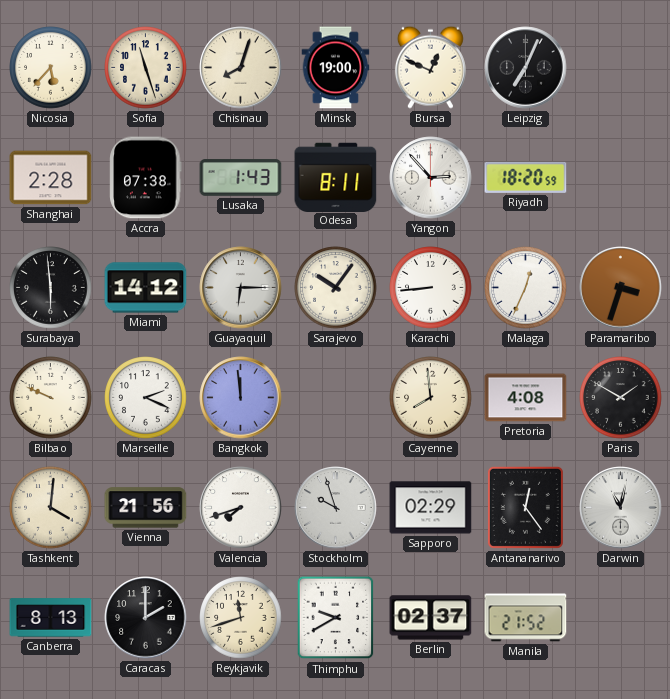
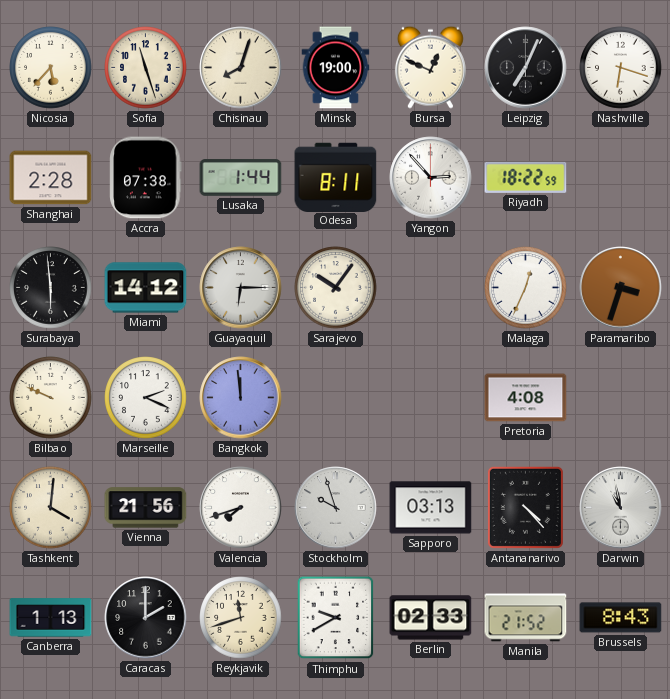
Nashville: none -> 6:18 (621, 68)
Lusaka: 1:43 -> 1:44 (241, 178)
Riyadh: 18:20 -> 18:22 (526, 177)
Karachi: 8:44 -> none (431, 288)
Cayenne: 7:59 -> none (431, 398)
Paris: 1:50 -> none (621, 398)
Sapporo: 02:29 -> 03:13 (431, 508)
Antananarivo: 12:24 -> 4:23 (525, 507)
Darwin: 11:02 -> 10:58 (621, 508)
Canberra: 8:13 -> 1:13 (51, 618)
Berlin: 02:37 -> 02:33 (431, 618)
Brussels: none -> 8:43 (621, 618)
